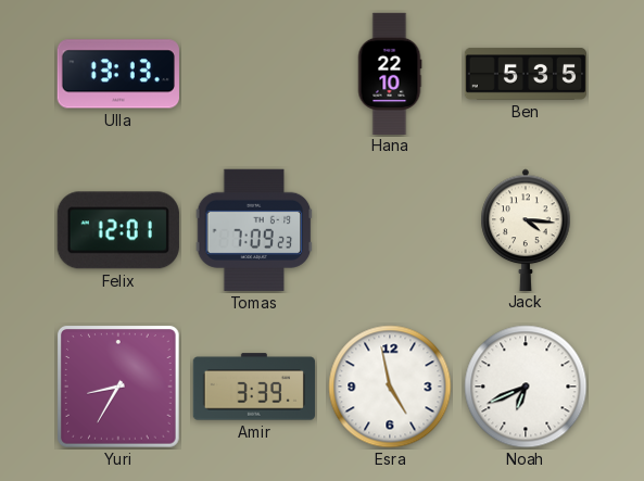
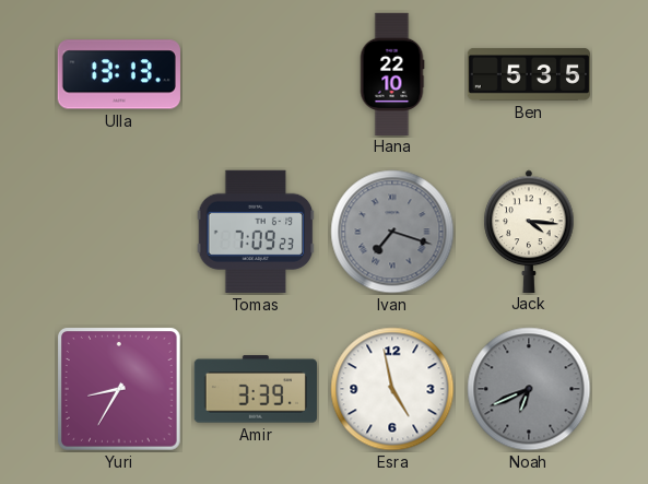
Felix: 12:01 -> none (118, 230)
Ivan: none -> 7:18 (392, 232)
Noah dial: white -> grey (529, 389)
